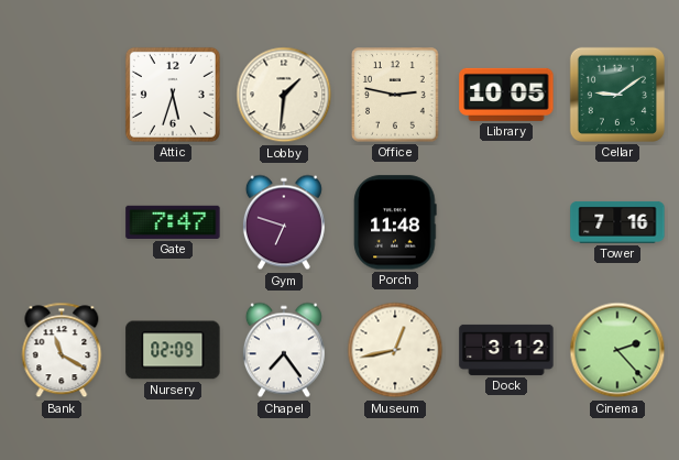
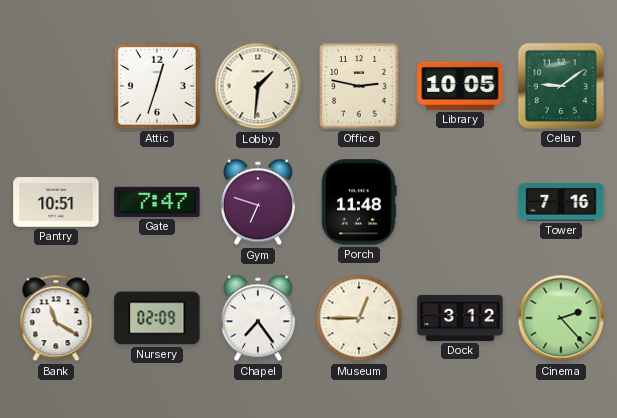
Attic: 5:33 -> 12:33 (157, 86)
Pantry: none -> 10:51 (56, 202)
Museum: 12:43 -> 12:45 (359, 318)
